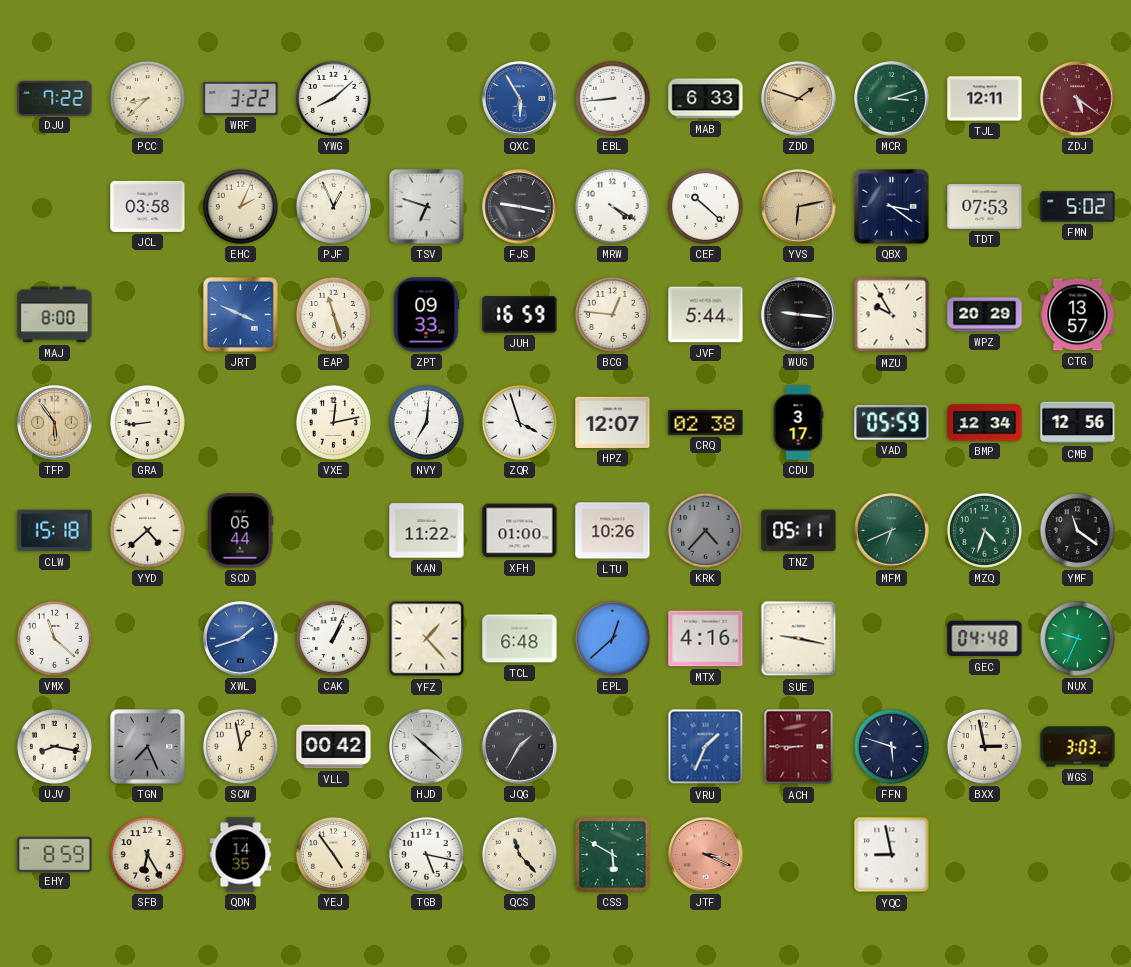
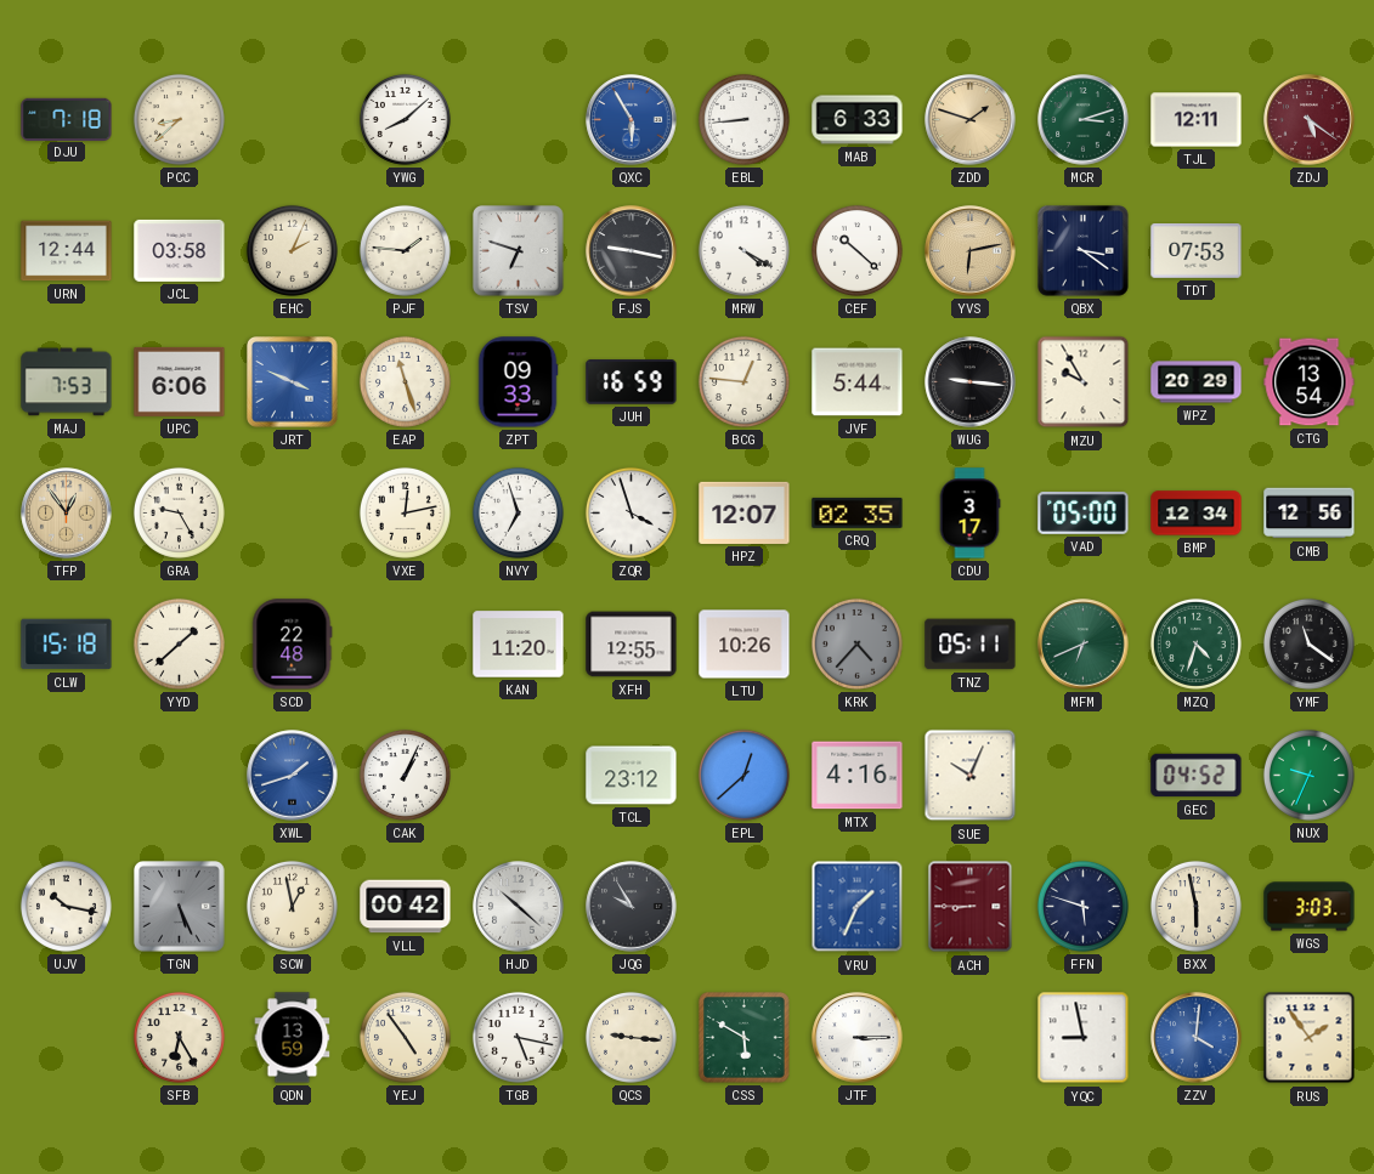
DJU: 7:22 -> 7:18 (67, 119)
WRF: 3:22 -> none (241, 98)
URN: none -> 12:44 (67, 251)
PJF: 12:56 -> 1:46 (405, 250)
FMN: 5:02 -> none (1078, 207)
MAJ: 8:00 -> 7:53 (67, 382)
UPC: none -> 6:06 (180, 381)
CTG: 13:57 -> 13:54 (1310, 382)
TFP: 5:54 -> 12:54 (67, 514)
GRA: 8:44 -> 9:25 (179, 512)
NVY: 7:01 -> 6:57 (518, 512)
CRQ: 02:38 -> 02:35 (858, 512)
VAD: 05:59 -> 05:00 (1084, 512)
YYD: 4:38 -> 1:38 (179, 643)
SCD: 05:44 -> 22:48 (293, 645)
KAN: 11:22 -> 11:20 (519, 645)
XFH: 01:00 -> 12:55 (632, 645)
VMX: 11:22 -> none (54, 638)
YFZ: 1:23 -> none (427, 639)
TCL: 6:48 -> 23:12 (632, 776)
SUE: 9:17 -> 10:04 (971, 776)
GEC: 04:48 -> 04:52 (1197, 776)
UJV: 8:17 -> 10:17 (66, 906)
TGN: 7:26 -> 5:26 (180, 907)
JQG: 1:35 -> 9:55 (632, 907)
BXX: 2:58 -> 5:58 (1195, 906)
EHY: 8:59 -> none (55, 854)
QDN: 14:35 -> 13:59 (293, 1038)
QCS: 11:23 -> 9:16 (631, 1037)
JTF: 3:19 -> 3:15 (858, 1038)
JTF dial: salmon -> white (858, 1038)
ZZV: none -> 4:01 (1197, 1038)
RUS: none -> 1:54 (1310, 1038)
